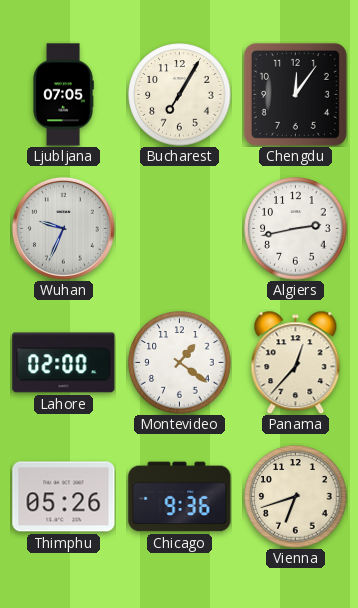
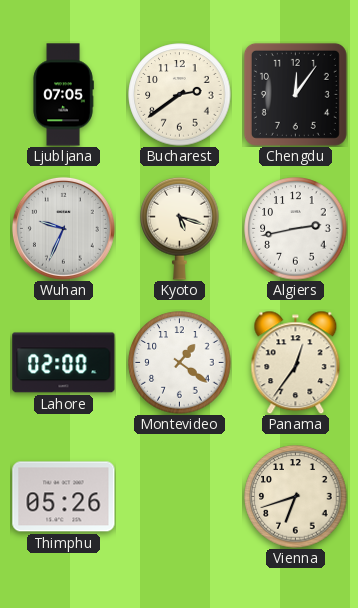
Bucharest: 7:05 -> 2:39 (180, 95)
Kyoto: none -> 5:18 (180, 228)
Panama: 12:37 -> 12:36 (296, 362)
Chicago: 9:36 -> none (180, 497)
